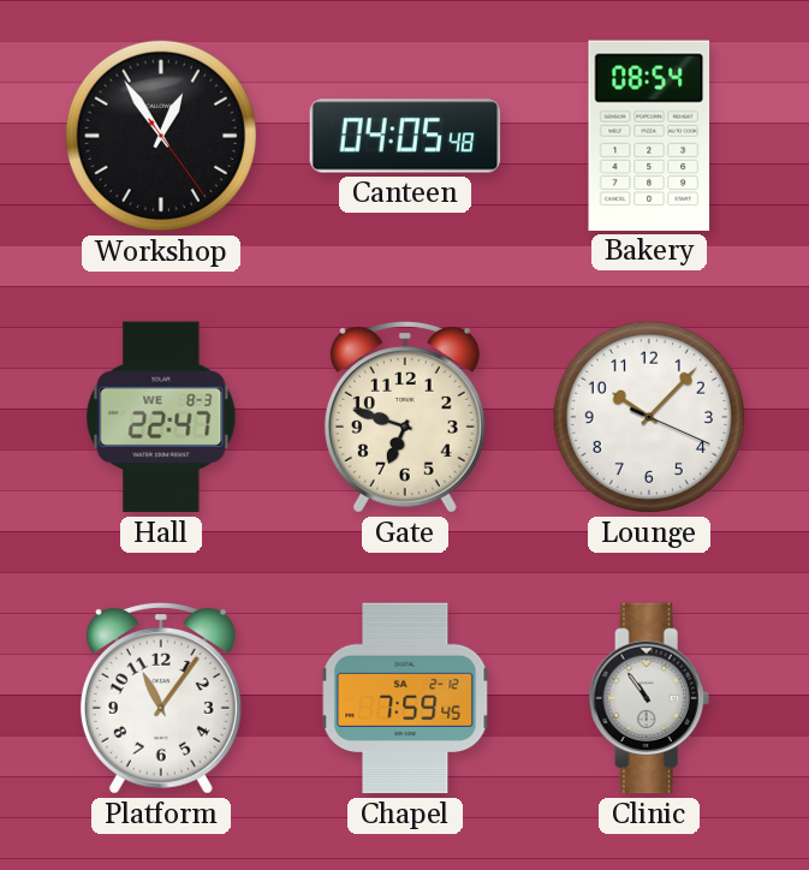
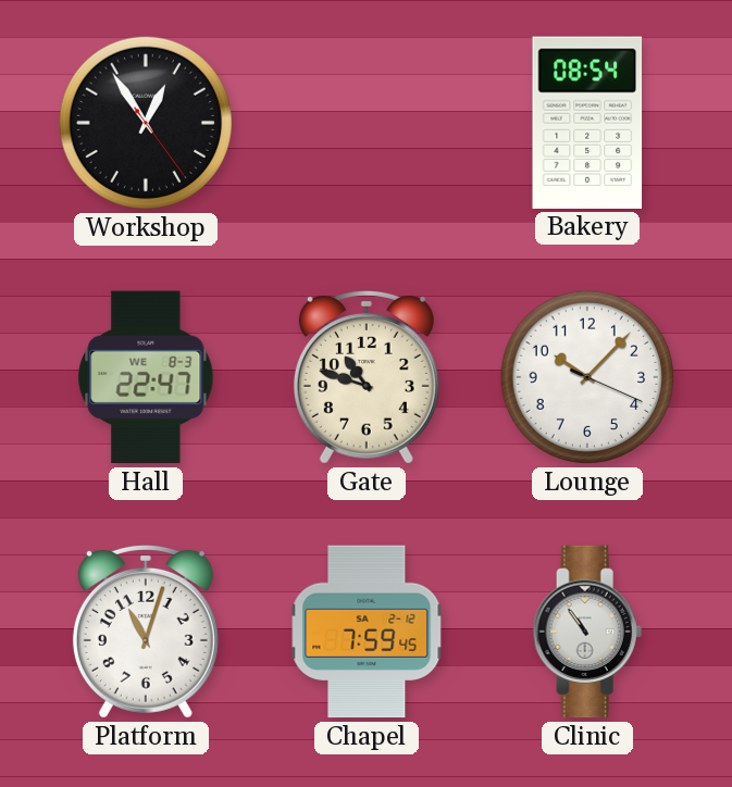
Canteen: 04:05 -> none (405, 136)
Gate: 6:48 -> 10:48 (367, 377)
Platform: 11:06 -> 11:03 (146, 632)
